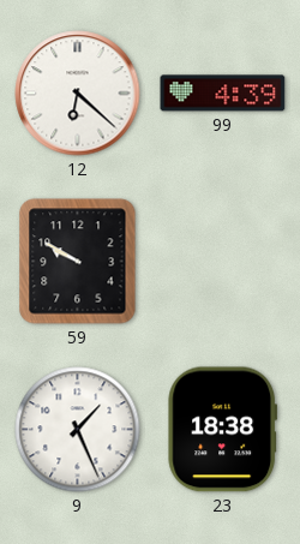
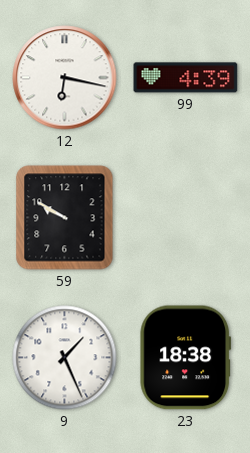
12: 6:22 -> 6:17 (65, 78)
